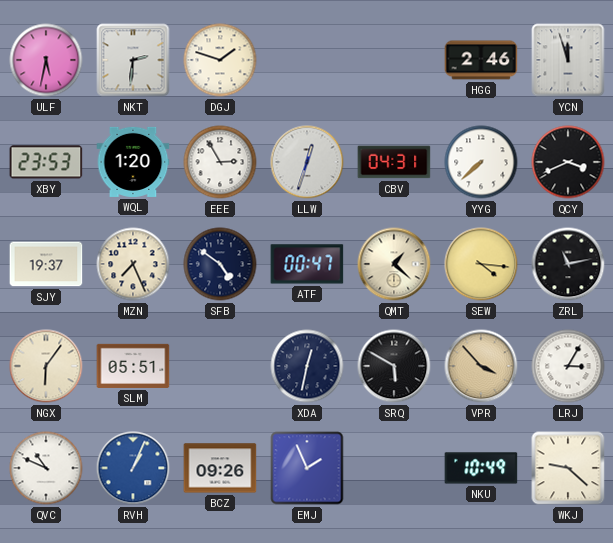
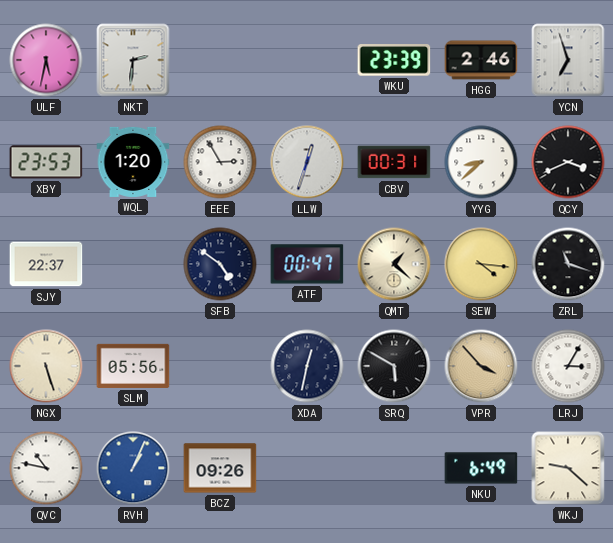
DGJ: 1:48 -> none (220, 60)
WKU: none -> 23:39 (394, 60)
YCN: 11:57 -> 6:57 (568, 60)
CBV: 04:31 -> 00:31 (394, 162)
YYG: 7:38 -> 8:38 (481, 162)
SJY: 19:37 -> 22:37 (46, 264)
MZN: 7:26 -> none (133, 264)
ZRL: 11:13 -> 11:18 (568, 264)
NGX: 6:06 -> 5:27 (46, 366)
SLM: 05:51 -> 05:56 (133, 366)
QVC: 10:49 -> 10:47 (46, 468)
EMJ: 1:56 -> none (307, 468)
NKU: 10:49 -> 6:49 (481, 468)
